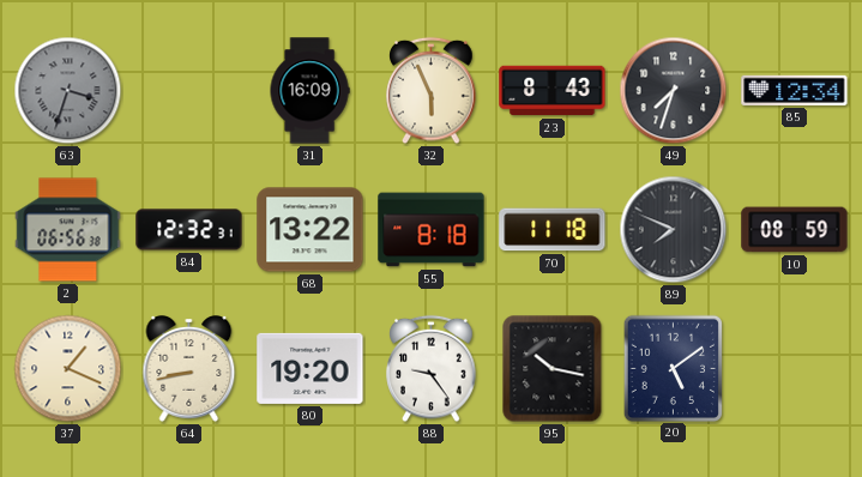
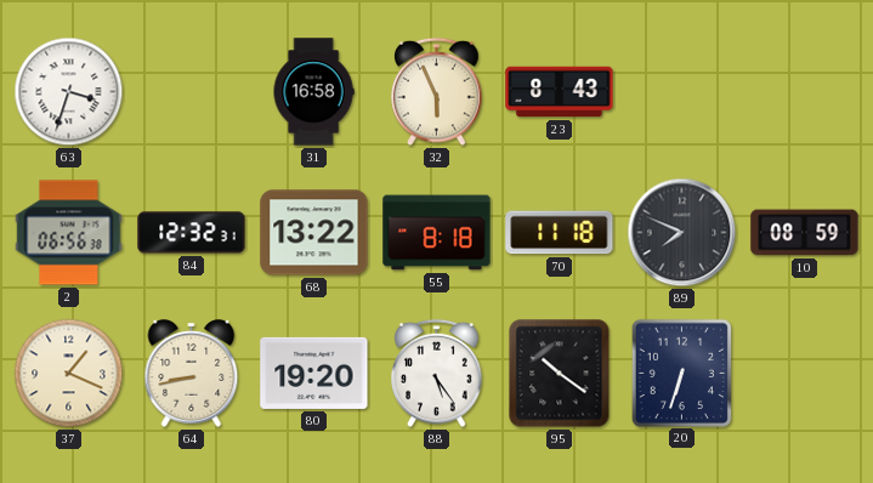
63 dial: grey -> white (69, 92)
31: 16:09 -> 16:58 (313, 92)
49: 7:33 -> none (674, 91)
85: 12:34 -> none (795, 90)
88: 9:24 -> 5:24 (437, 374)
95: 10:17 -> 10:21 (560, 374)
20: 5:09 -> 6:33 (681, 373)
